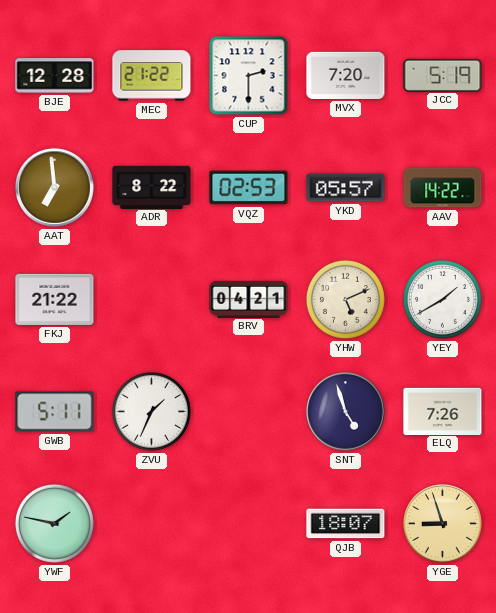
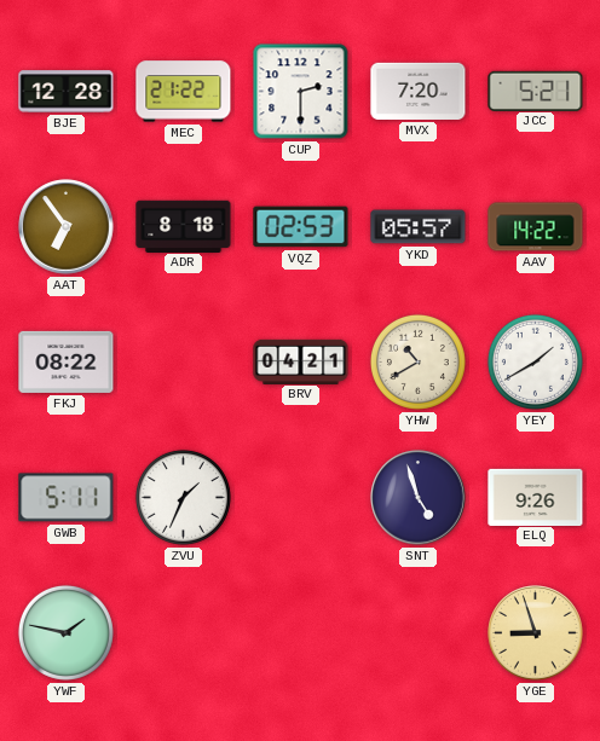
JCC: 5:19 -> 5:21 (536, 91)
AAT: 6:59 -> 6:54 (67, 227)
ADR: 8:22 -> 8:18 (184, 226)
FKJ: 21:22 -> 08:22 (67, 361)
YHW: 5:11 -> 10:40 (417, 361)
ELQ: 7:26 -> 9:26 (536, 497)
QJB: 18:07 -> none (346, 524)
